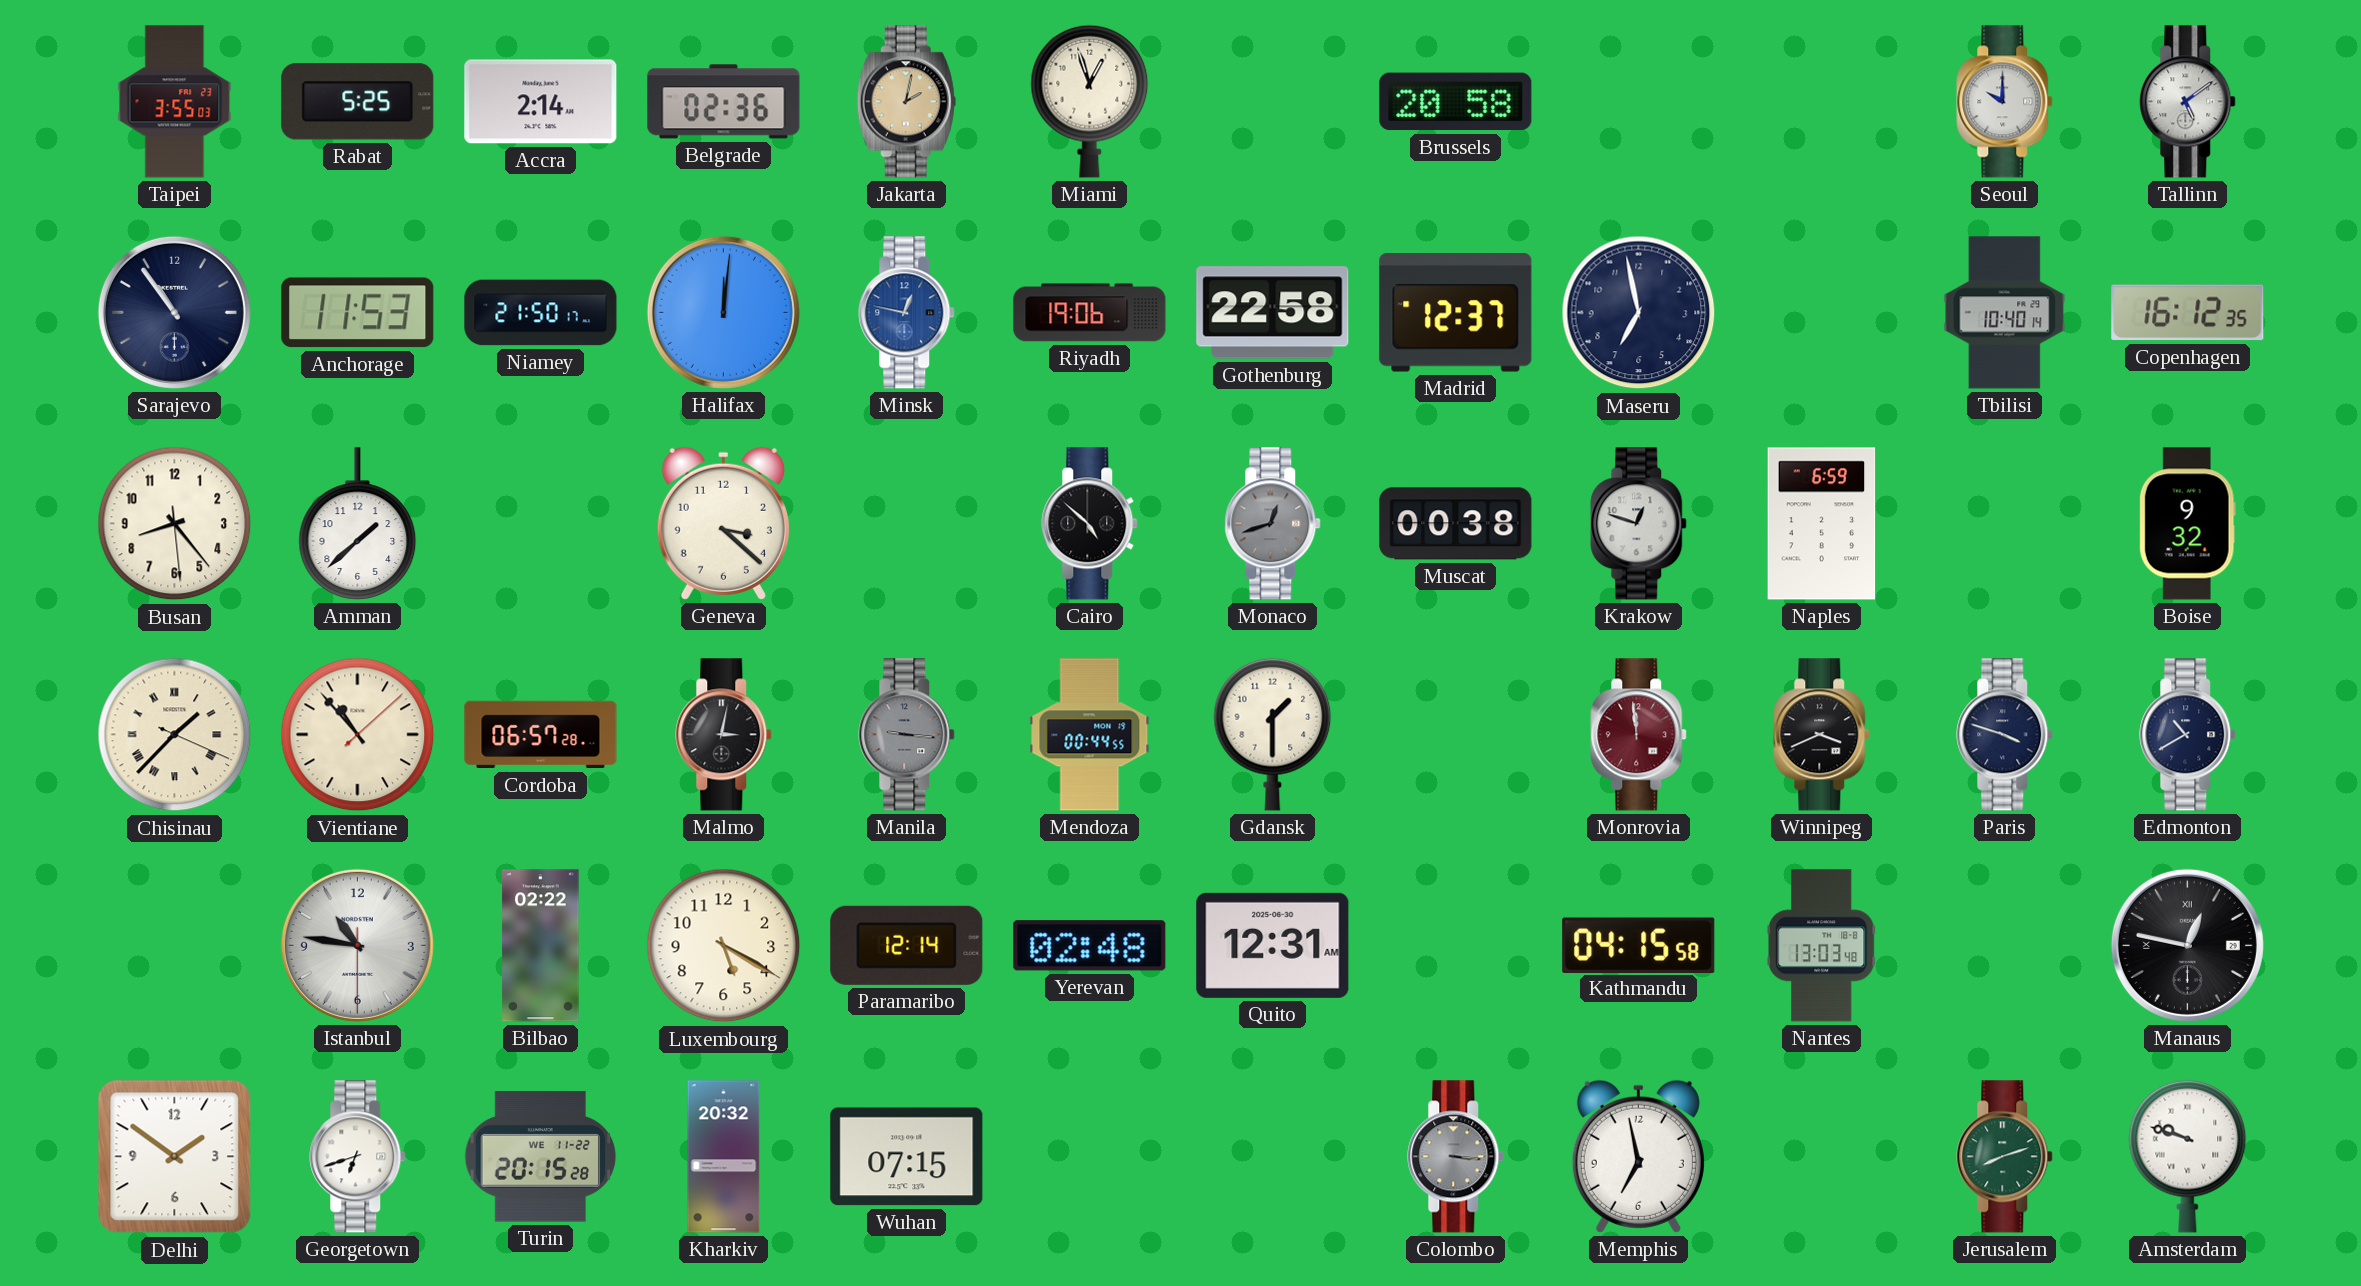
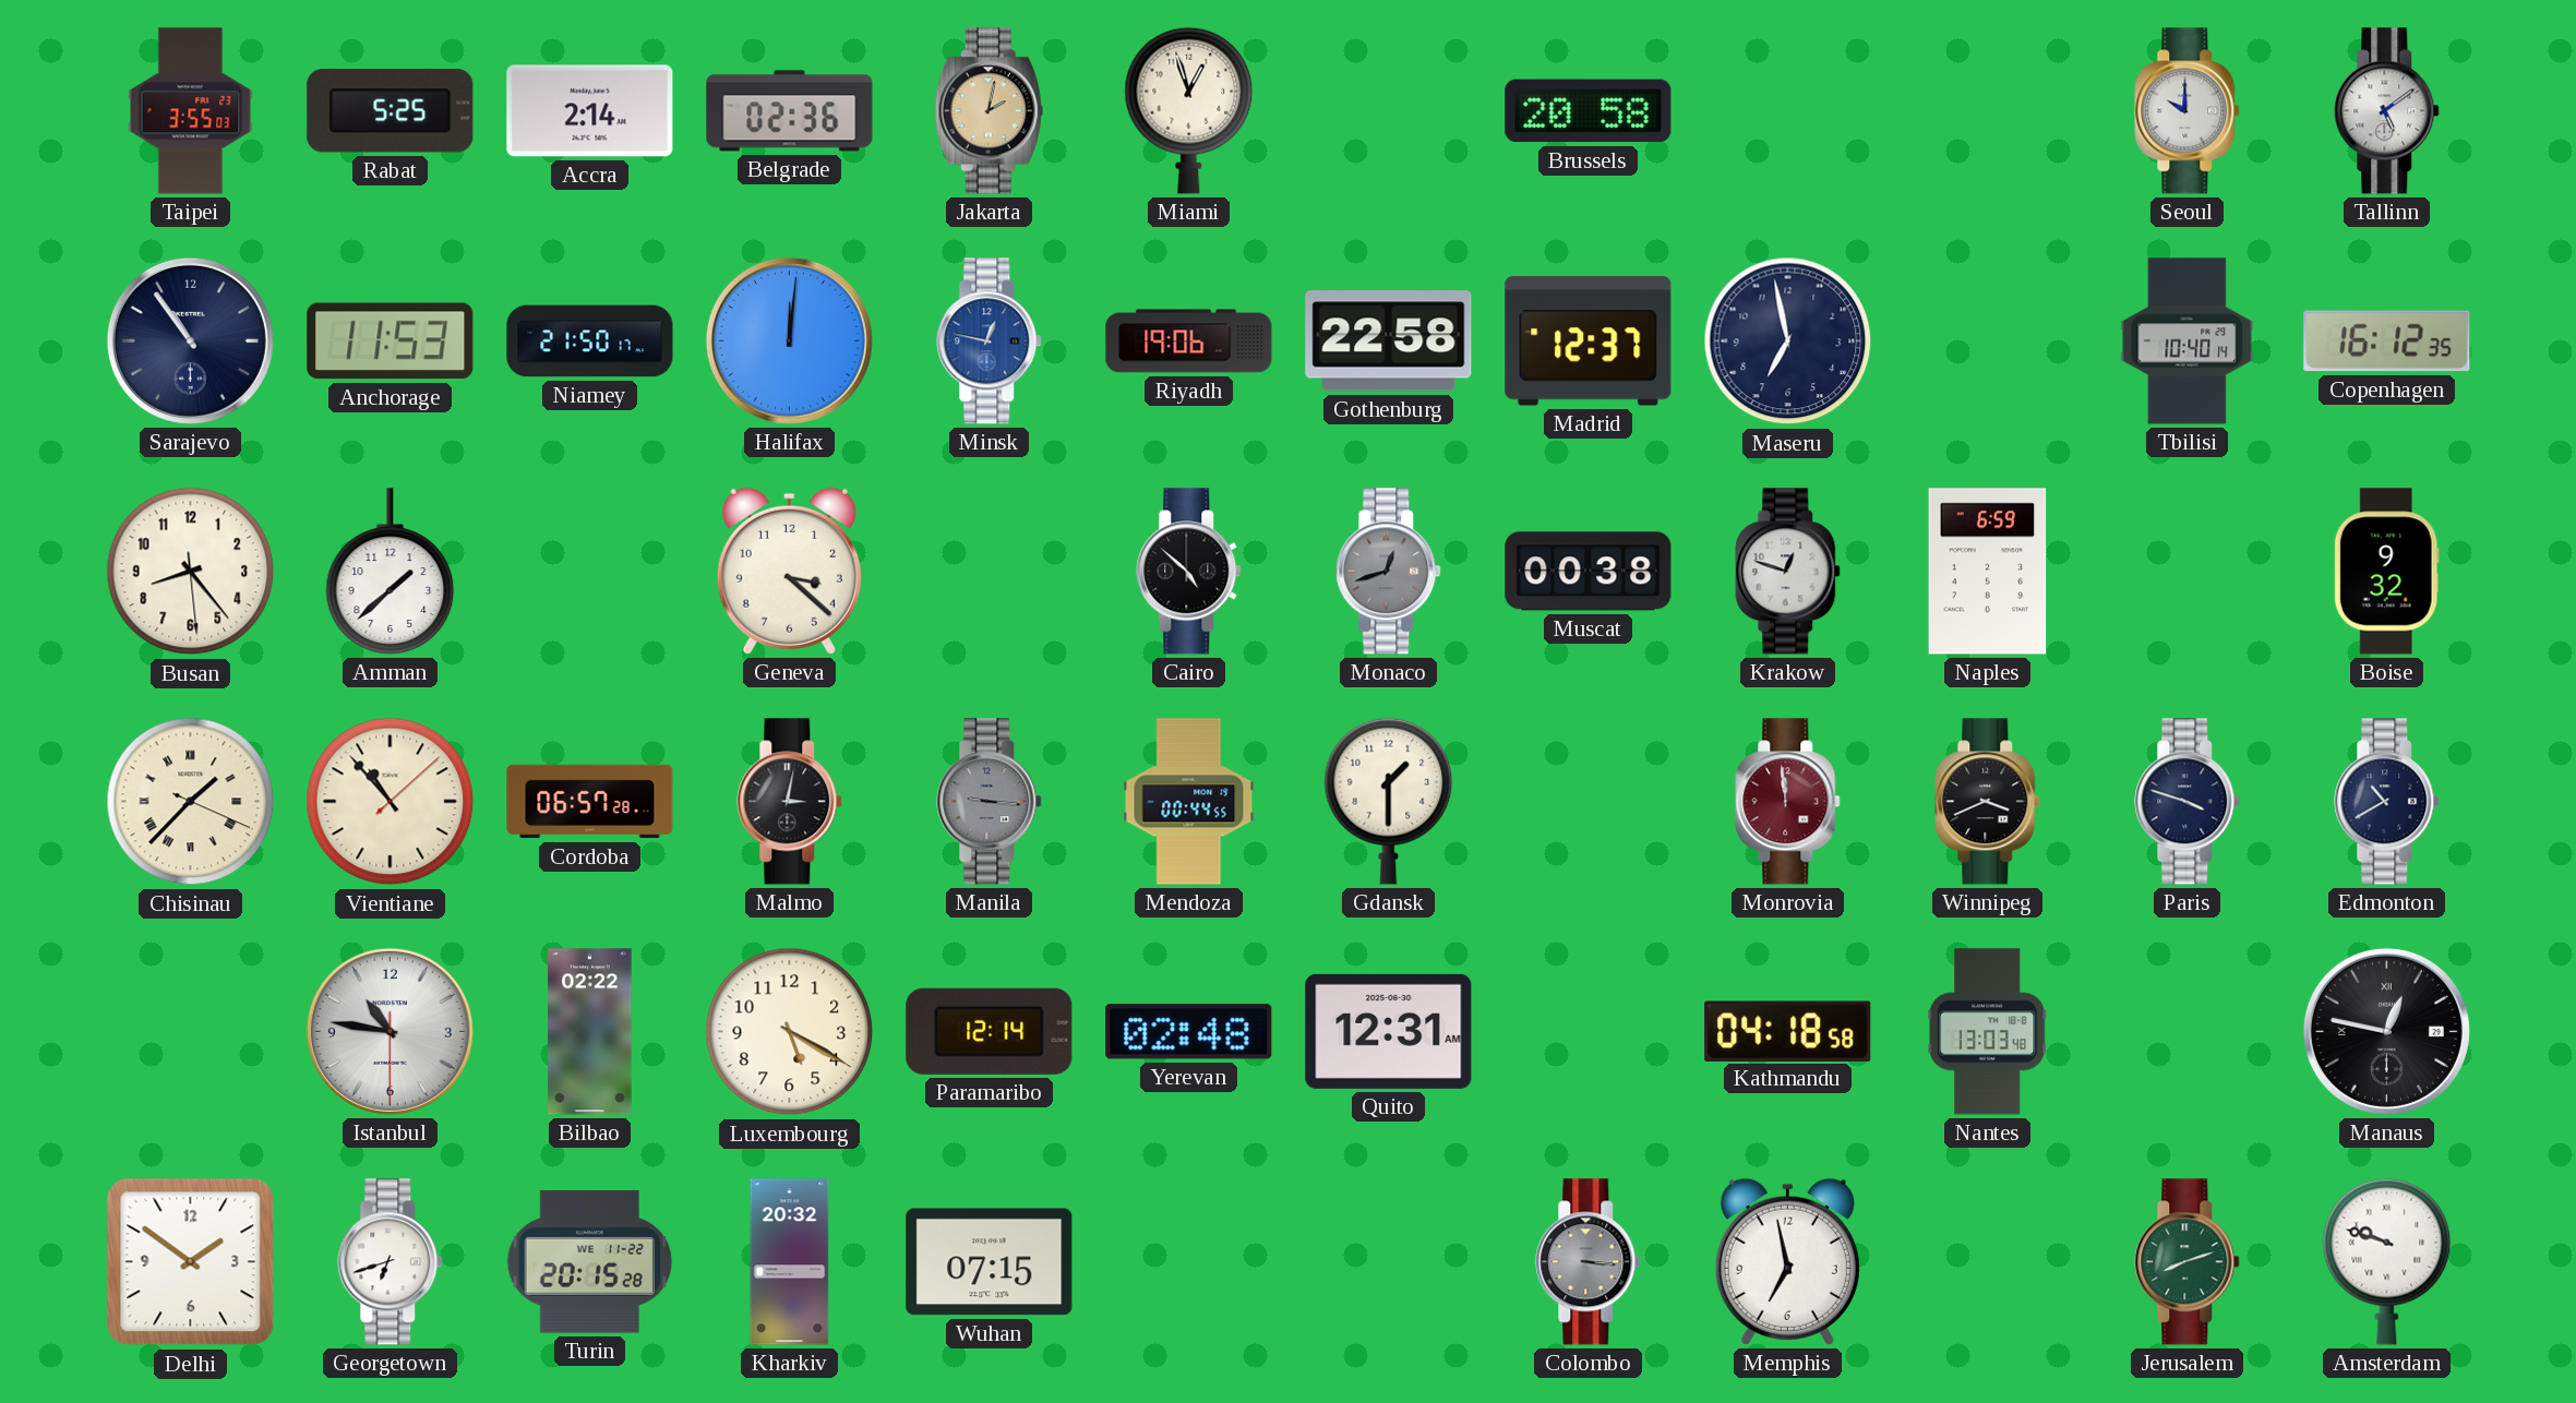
Kathmandu: 04:15 -> 04:18 (1788, 1031)
